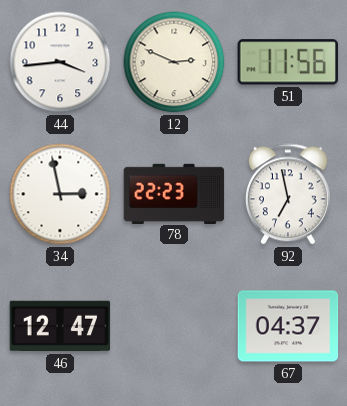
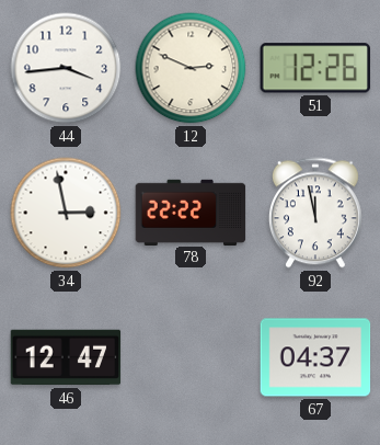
51: 11:56 -> 12:26 (315, 68)
78: 22:23 -> 22:22 (191, 212)
92: 6:58 -> 11:58 (315, 213)
